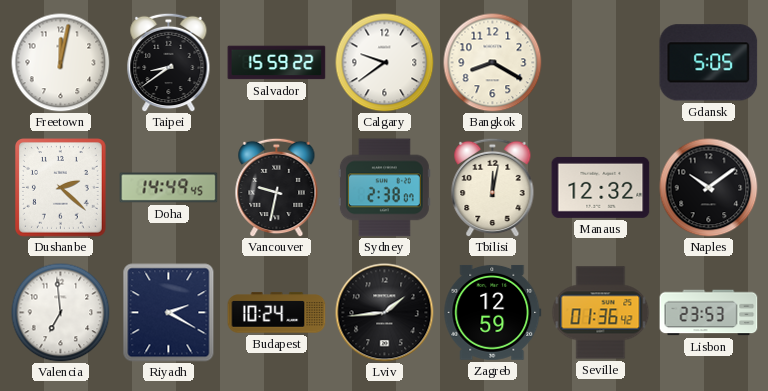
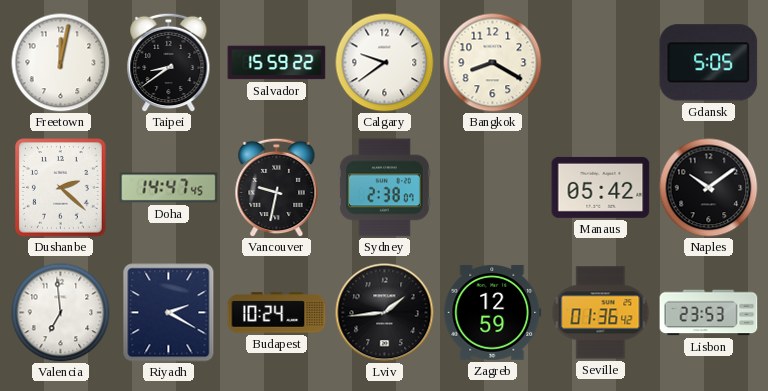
Doha: 14:49 -> 14:47 (169, 188)
Tbilisi: 12:02 -> none (493, 187)
Manaus: 12:32 -> 05:42 (601, 187)
